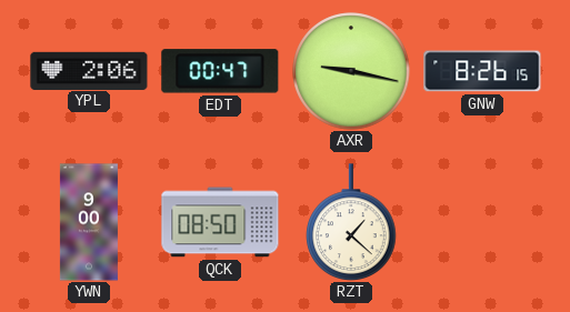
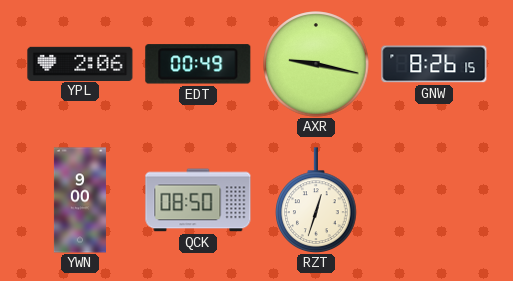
EDT: 00:47 -> 00:49 (198, 64)
RZT: 1:22 -> 12:33 (316, 200)
